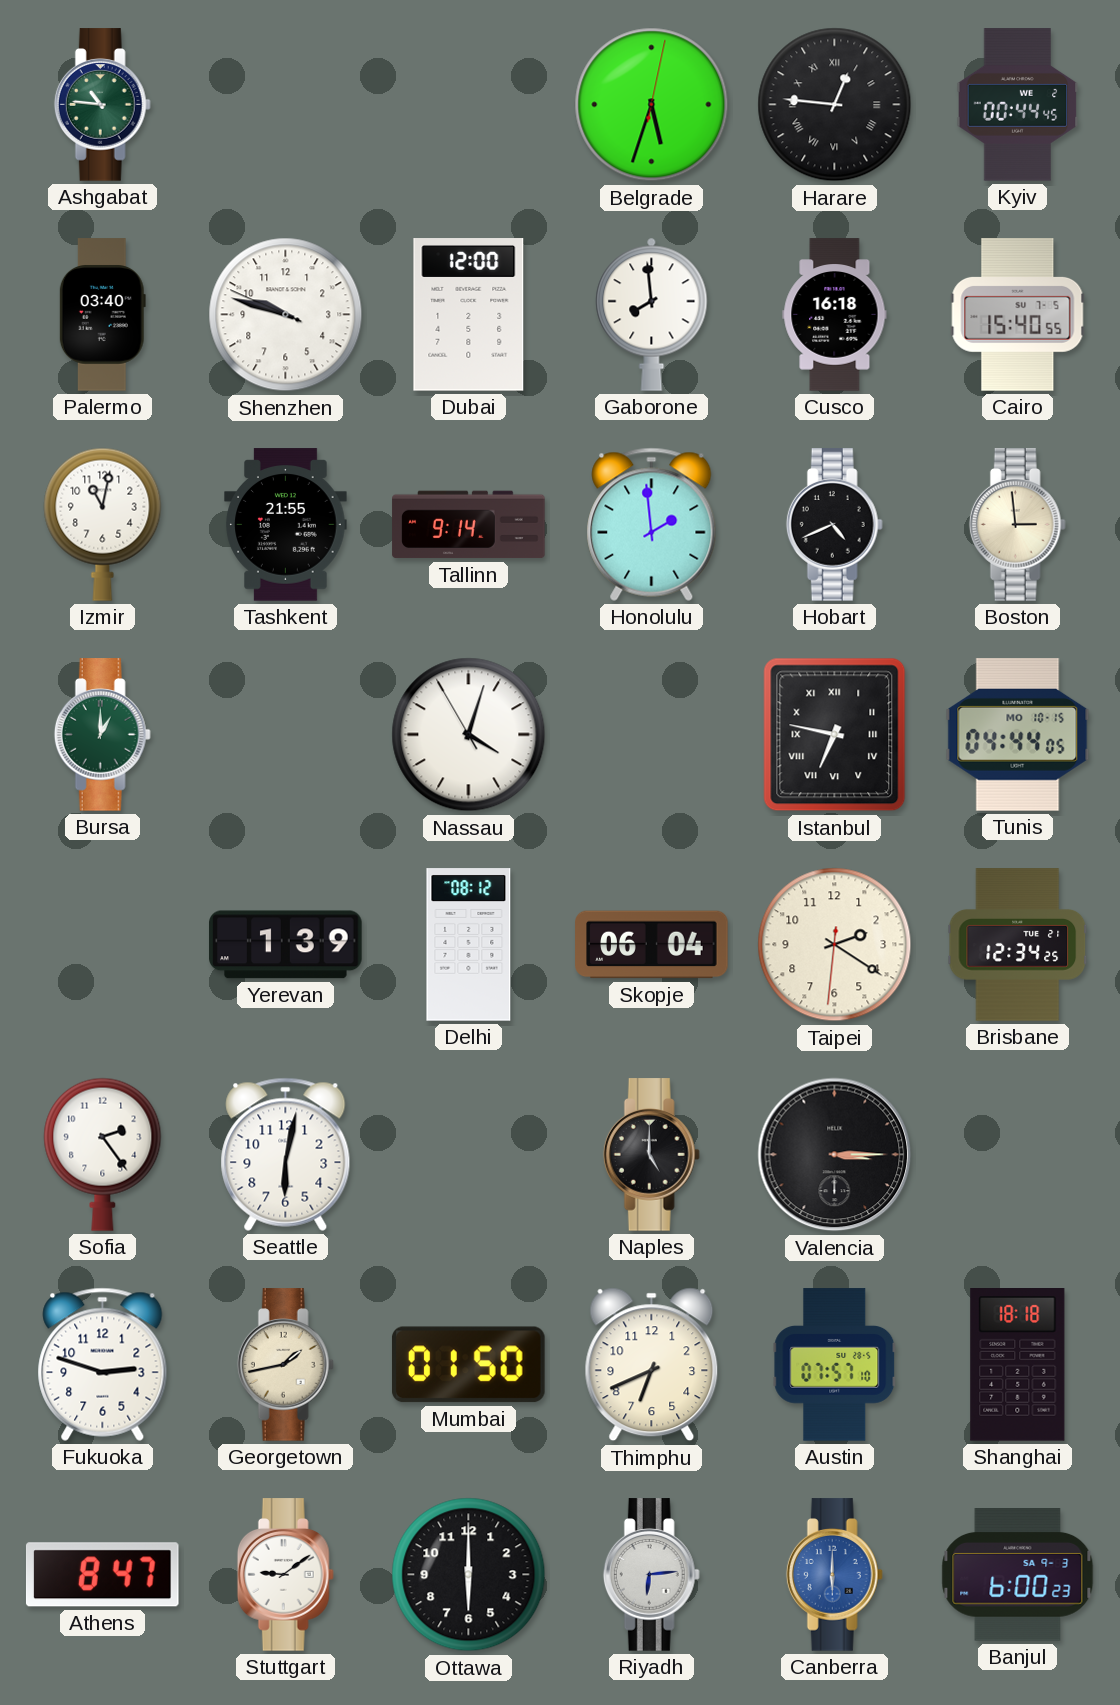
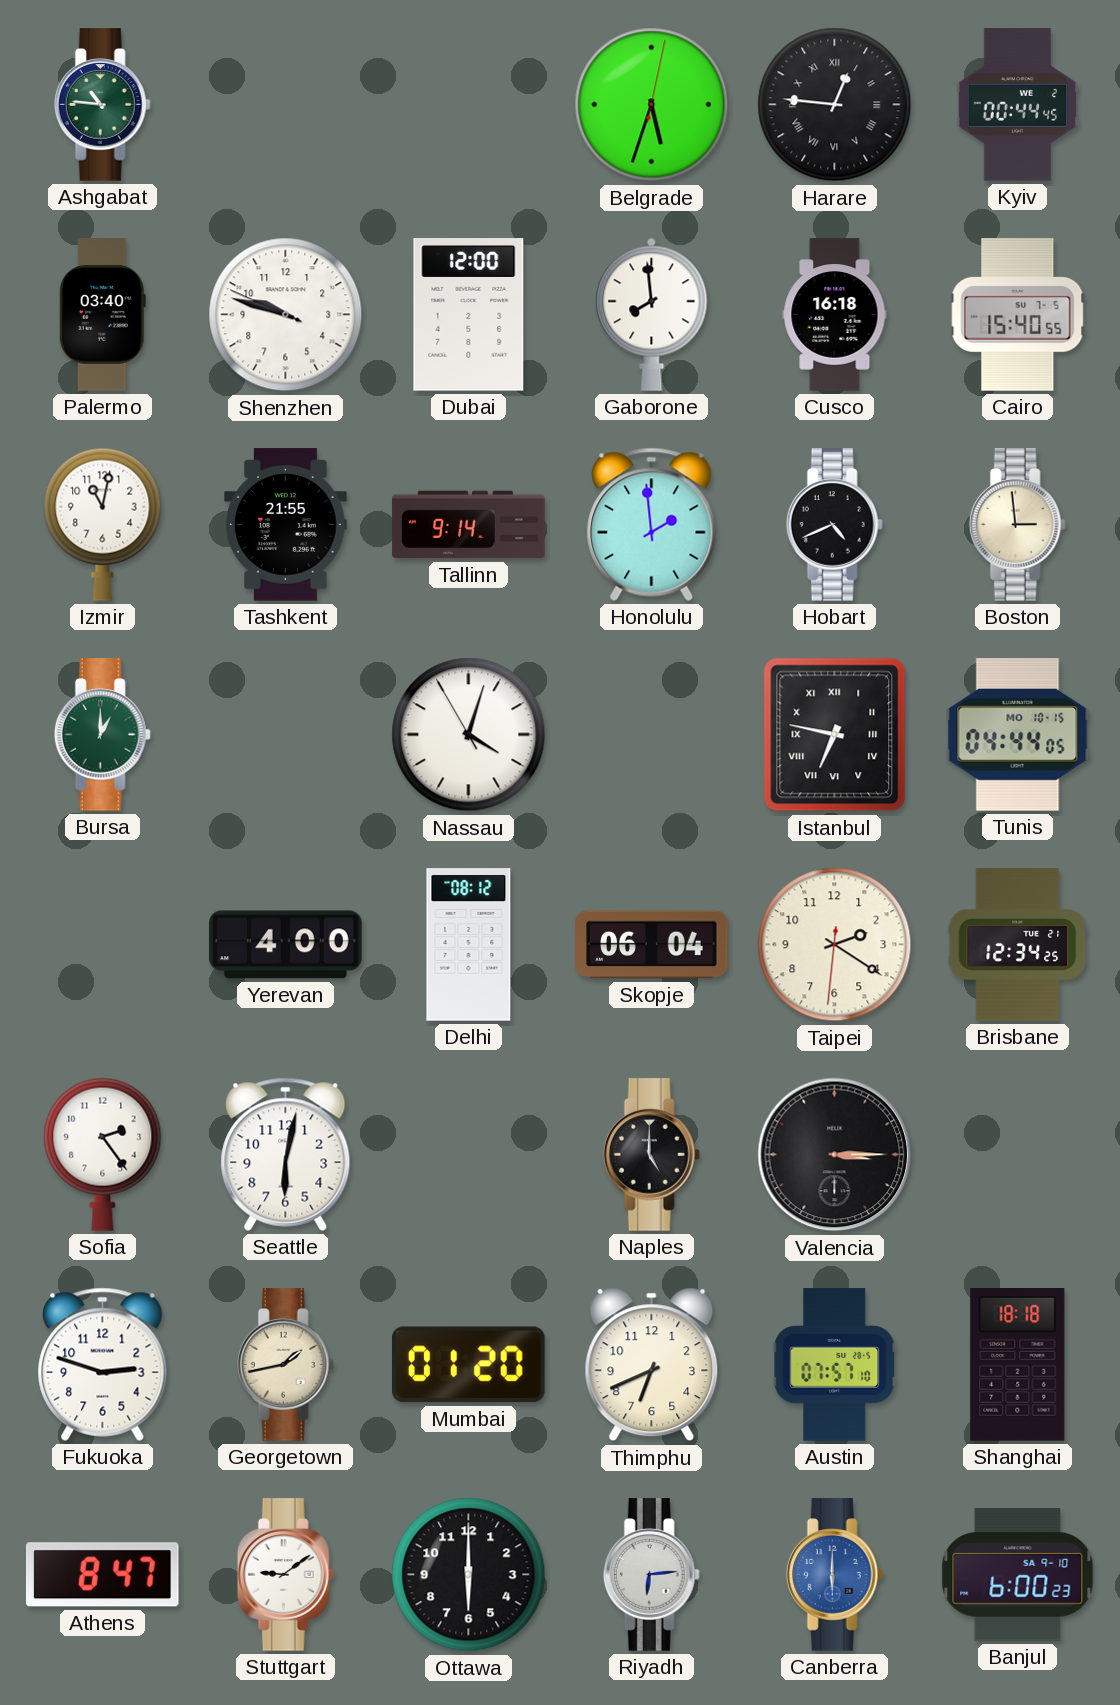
Yerevan: 1:39 -> 4:00 (286, 945)
Mumbai: 01:50 -> 01:20 (468, 1365)
Banjul date: SA 9-3 -> SA 9-10 (1018, 1575)
